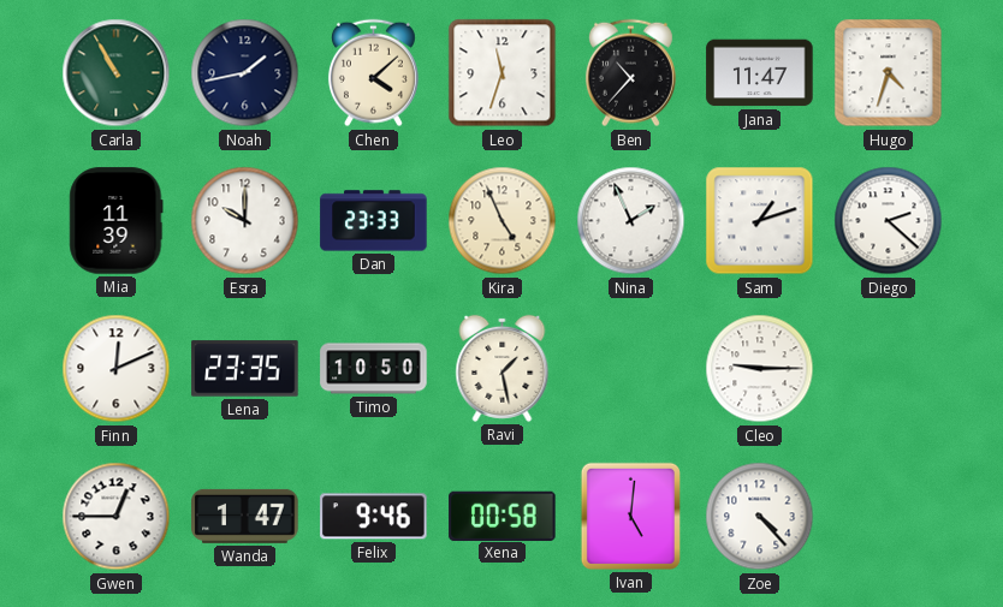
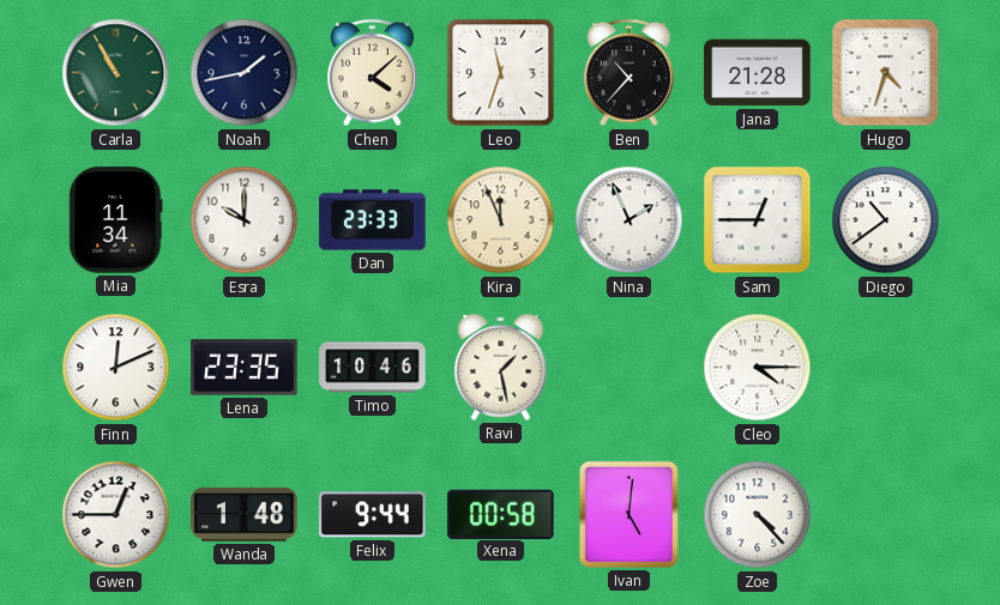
Jana: 11:47 -> 21:28 (758, 73)
Mia: 11:39 -> 11:34 (116, 220)
Kira: 4:56 -> 11:56 (501, 220)
Sam: 1:12 -> 12:45 (758, 220)
Diego: 2:22 -> 10:39 (886, 220)
Timo: 10:50 -> 10:46 (373, 368)
Cleo: 9:15 -> 4:15 (758, 368)
Wanda: 1:47 -> 1:48 (245, 514)
Felix: 9:46 -> 9:44 (373, 515)
